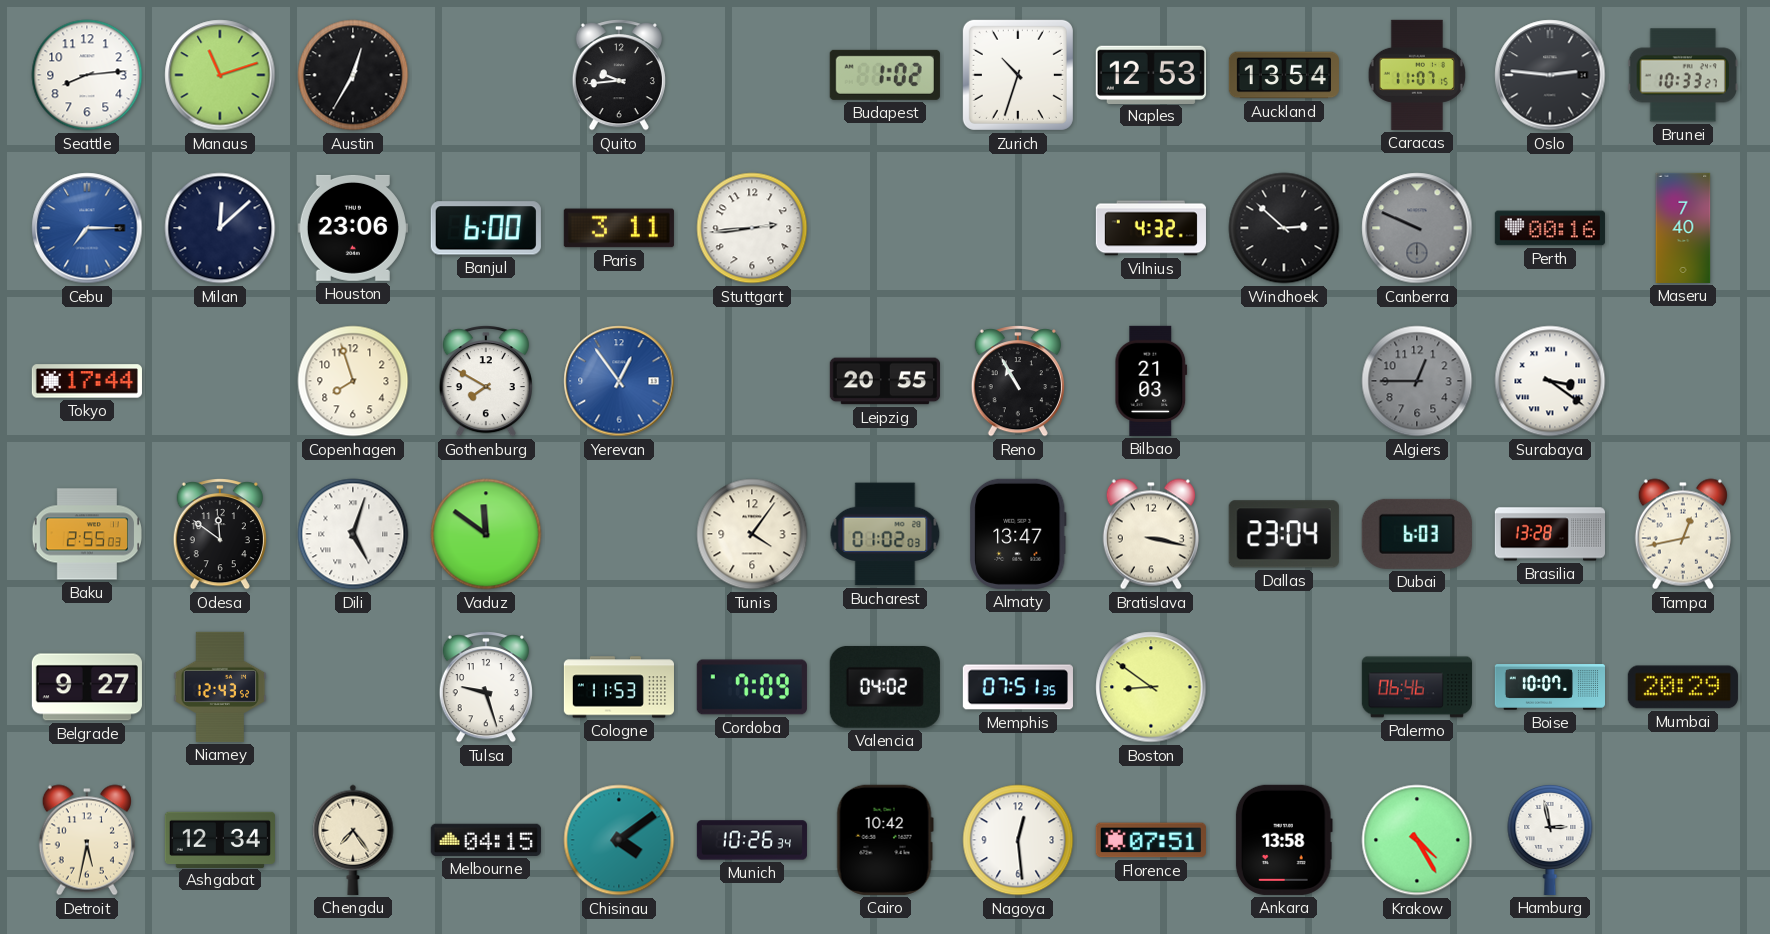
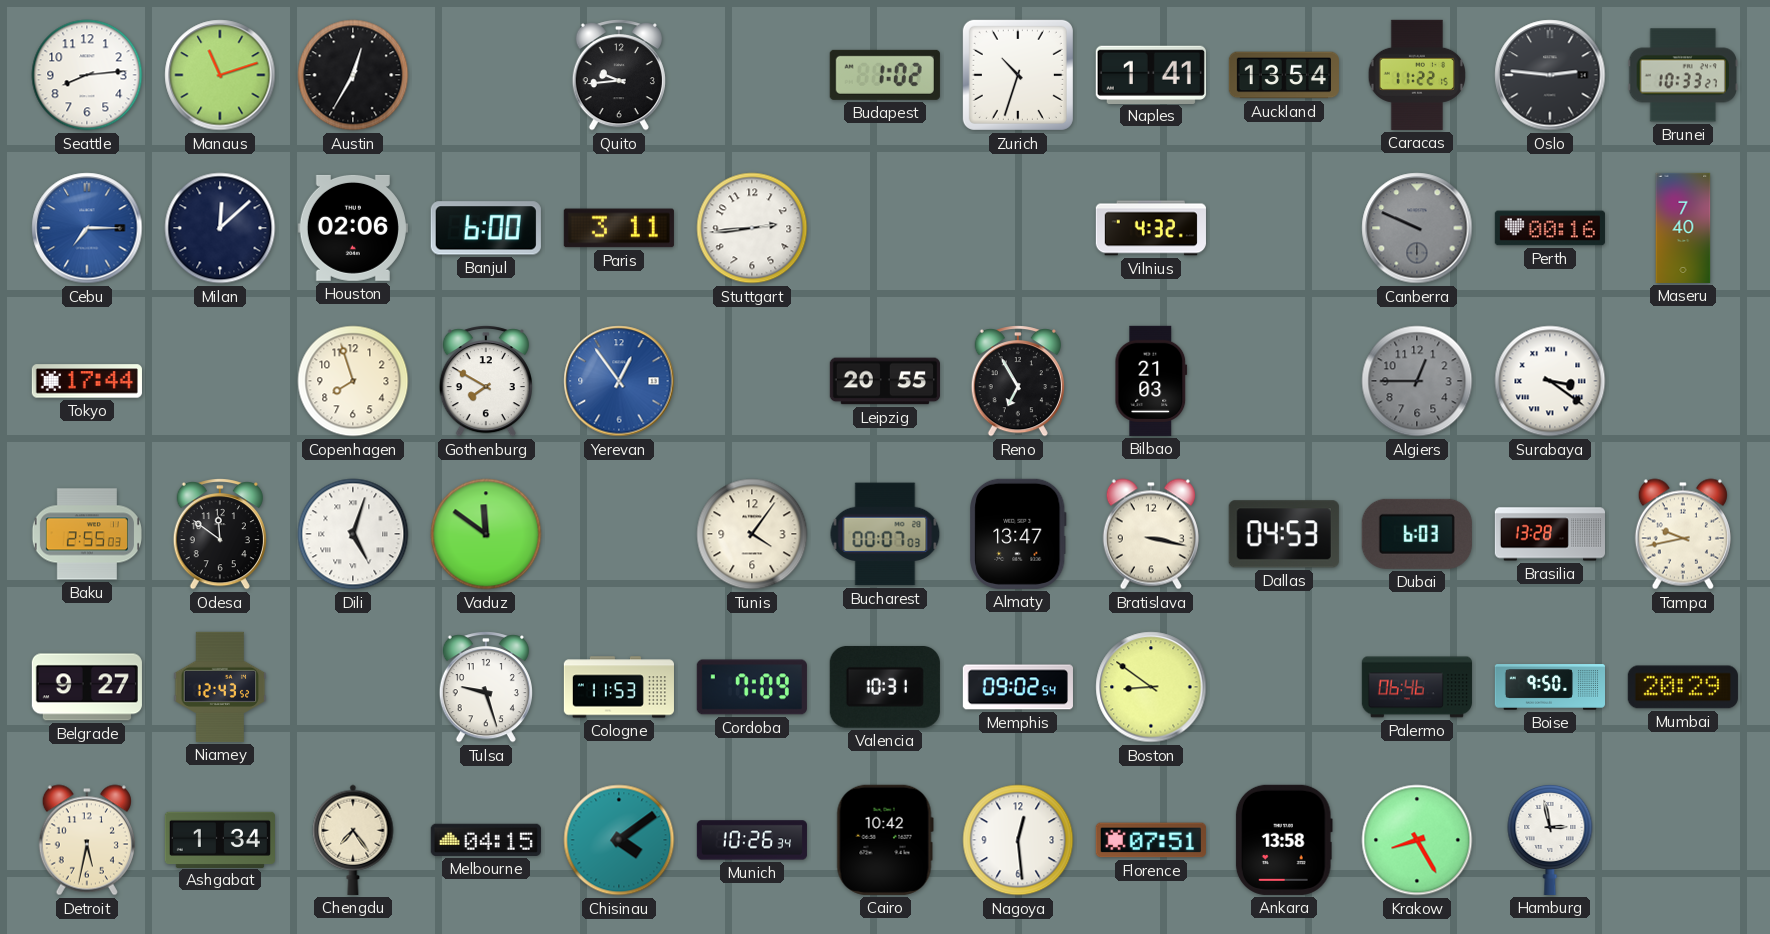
Naples: 12:53 -> 1:41 (1151, 74)
Caracas: 11:07 -> 11:22 (1416, 75)
Houston: 23:06 -> 02:06 (353, 228)
Windhoek: 2:52 -> none (1284, 228)
Reno: 10:55 -> 6:55 (1018, 382)
Bucharest: 01:02 -> 00:07 (885, 534)
Dallas: 23:04 -> 04:53 (1284, 534)
Tampa: 12:43 -> 9:43 (1683, 534)
Valencia: 04:02 -> 10:31 (885, 687)
Memphis: 07:51 -> 09:02 (1018, 687)
Boise: 10:07 -> 9:50 (1549, 687)
Ashgabat: 12:34 -> 1:34 (220, 839)
Krakow: 4:25 -> 8:25 (1417, 840)
